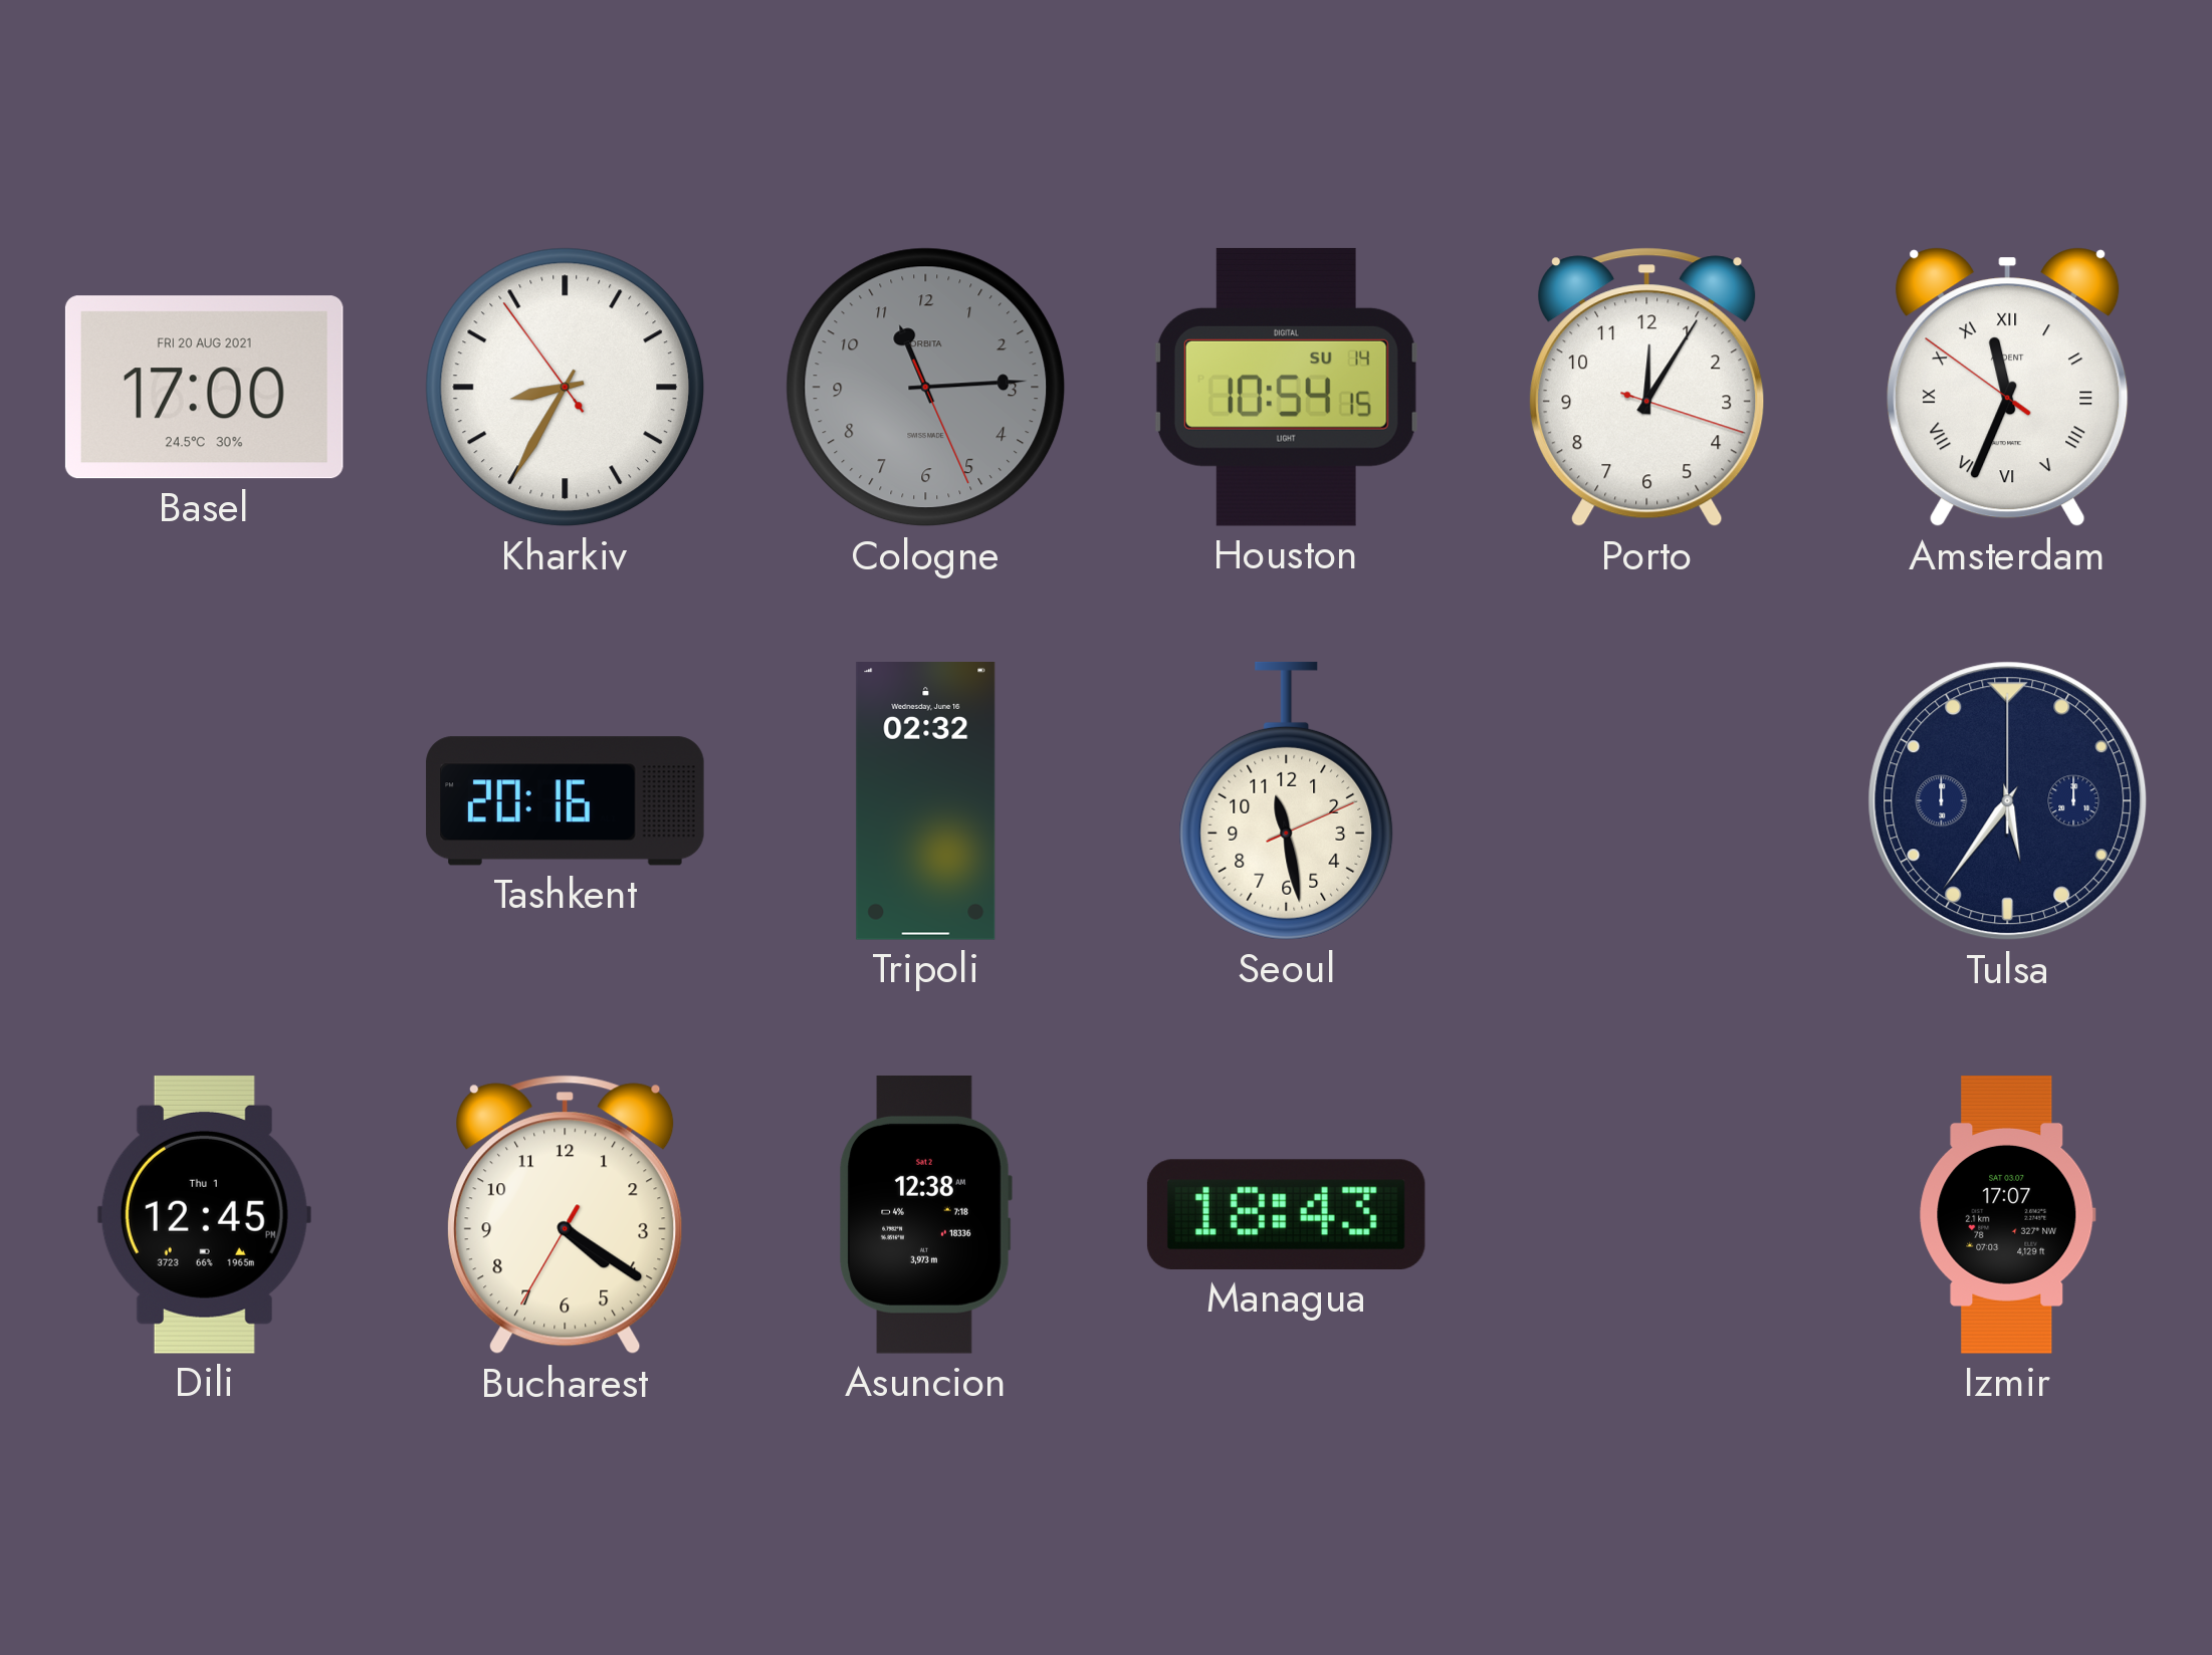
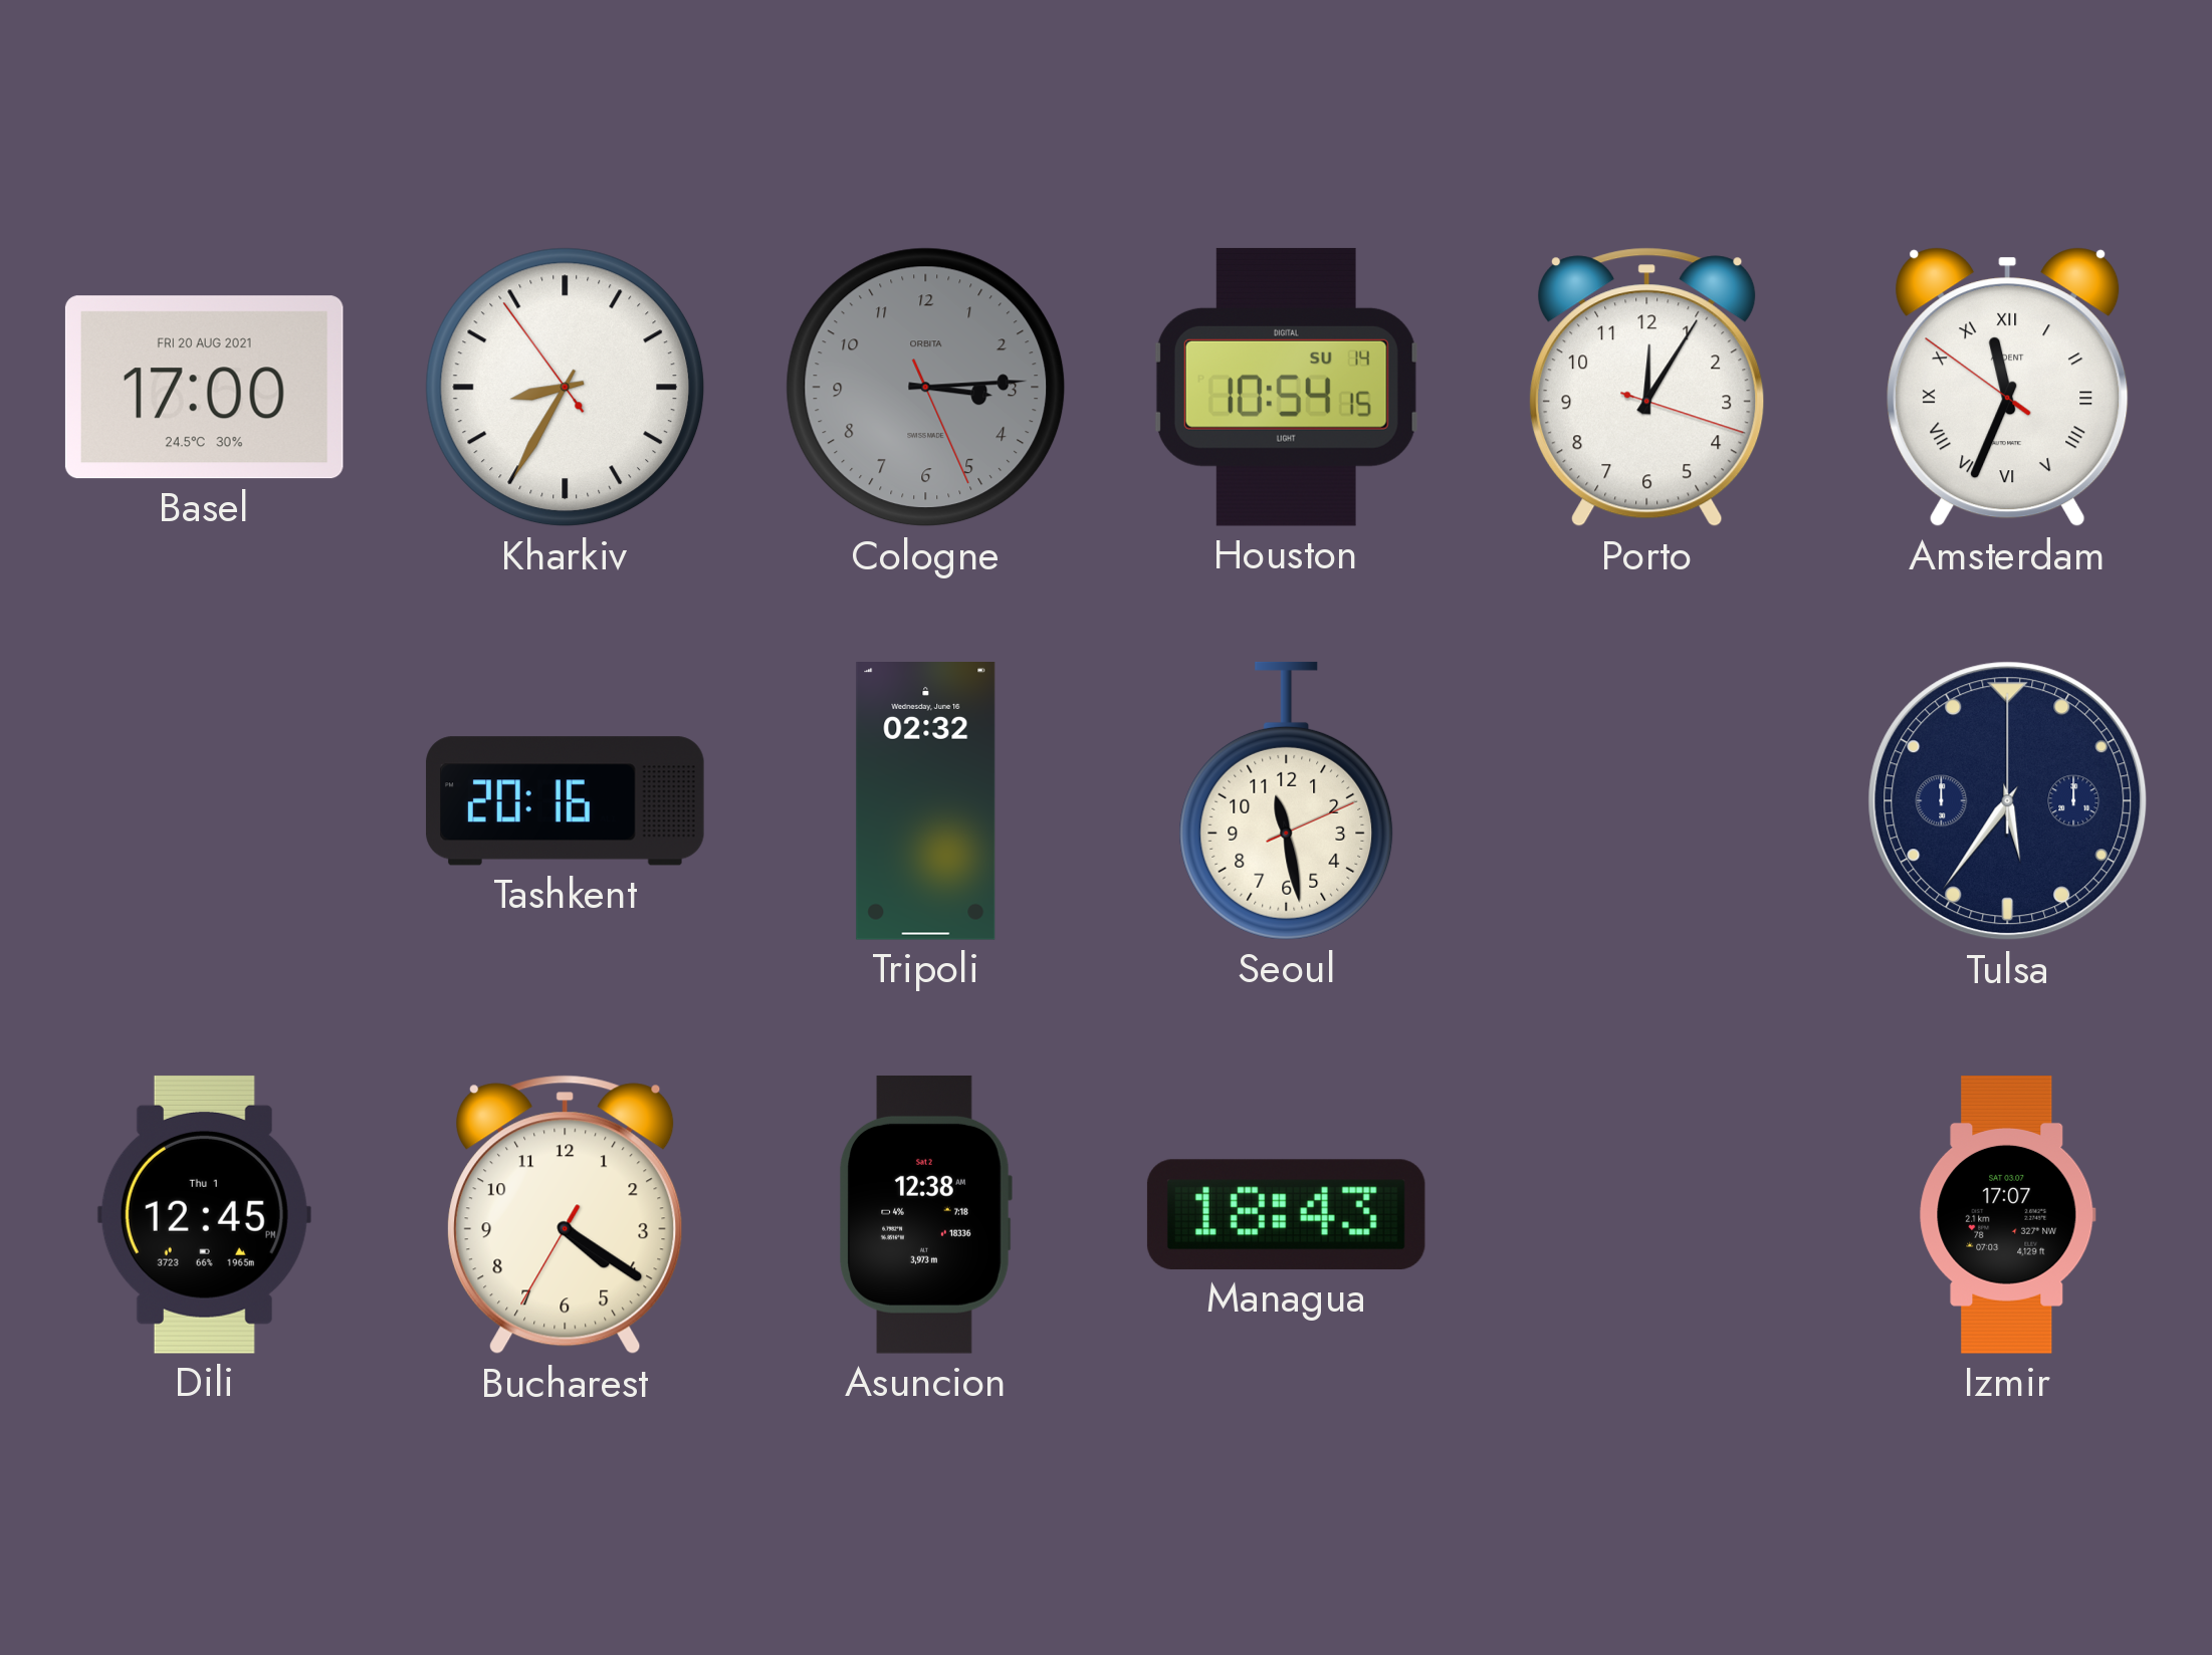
Cologne: 11:14 -> 3:14 (926, 388)
